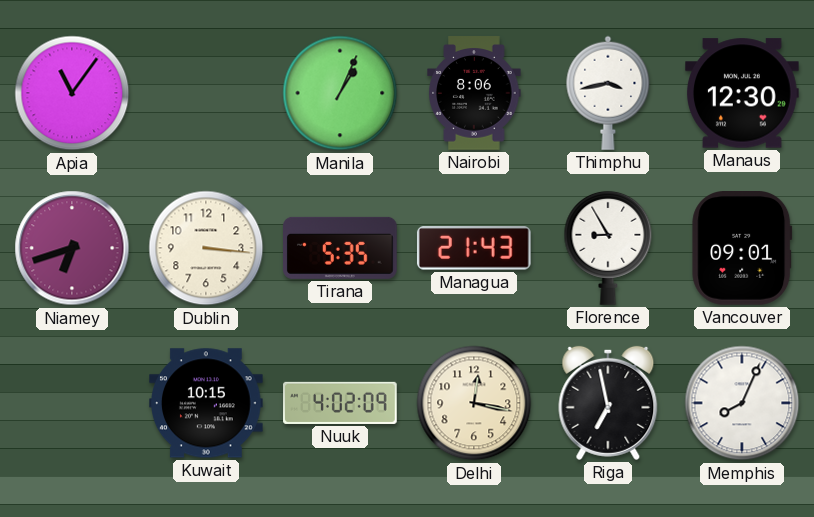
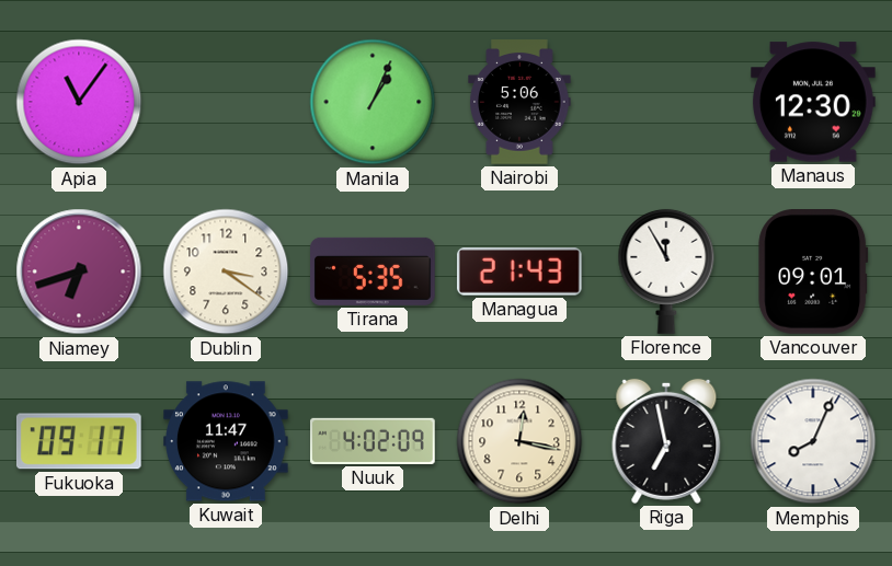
Nairobi: 8:06 -> 5:06 (519, 102)
Thimphu: 3:43 -> none (608, 93)
Dublin: 3:16 -> 3:21 (226, 272)
Florence: 8:55 -> 11:55 (666, 272)
Fukuoka: none -> 09:17 (79, 441)
Kuwait: 10:15 -> 11:47 (227, 441)
